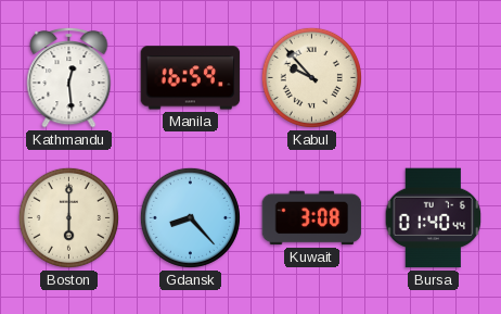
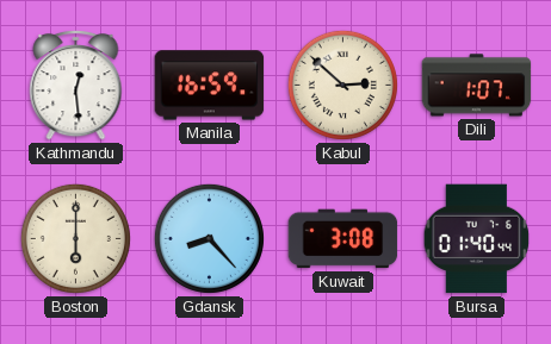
Kabul: 9:53 -> 2:52 (342, 85)
Dili: none -> 1:07 (477, 86)
